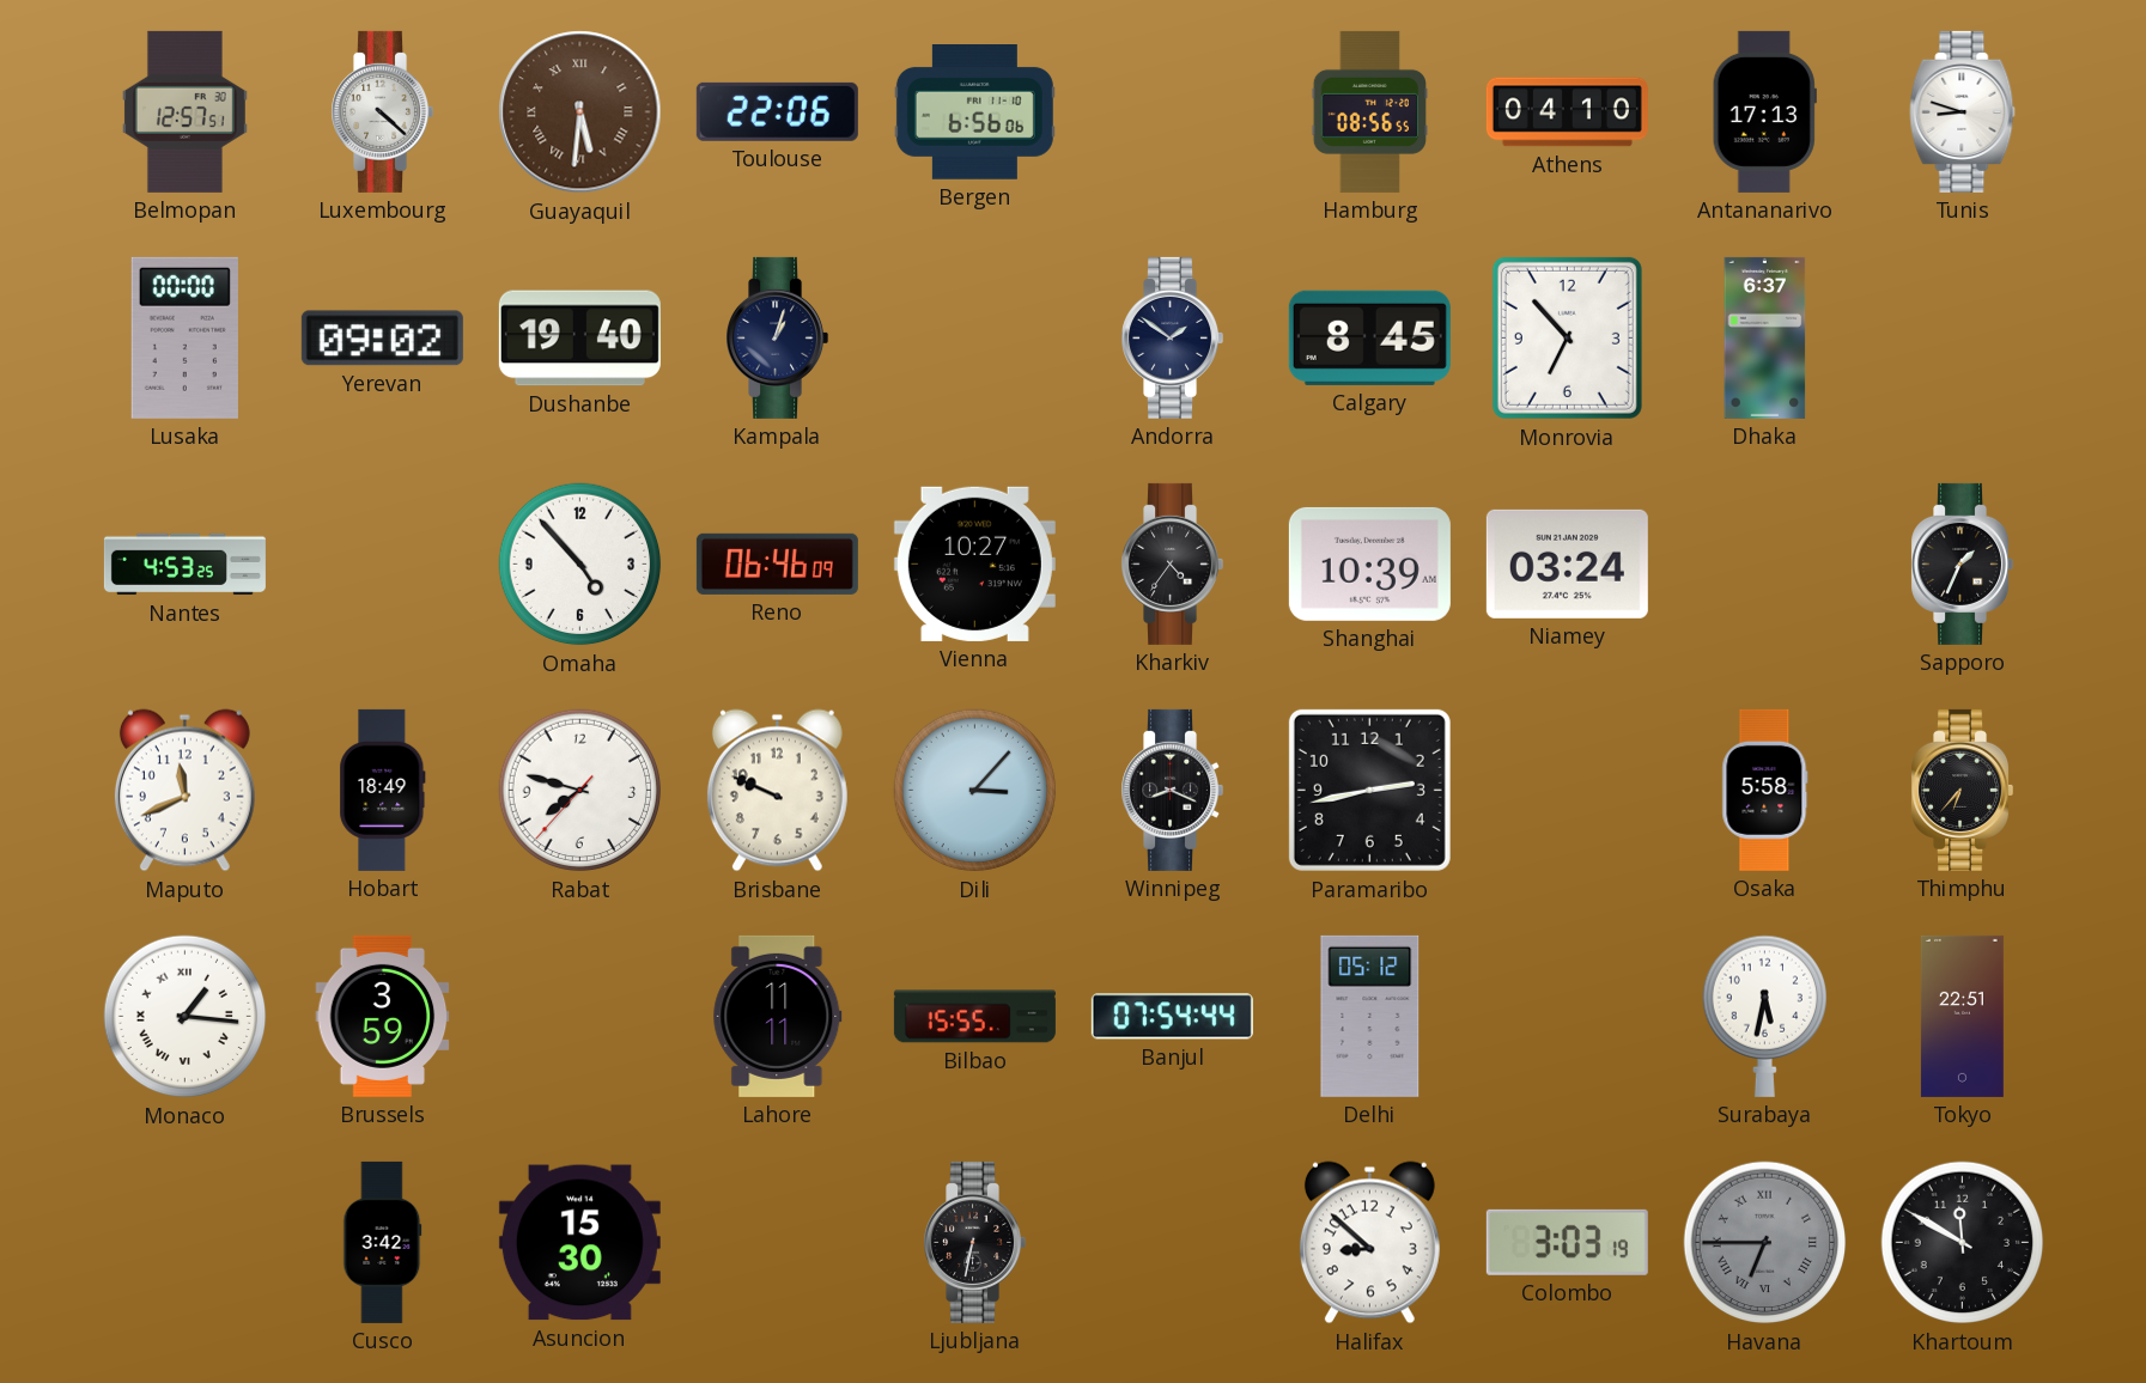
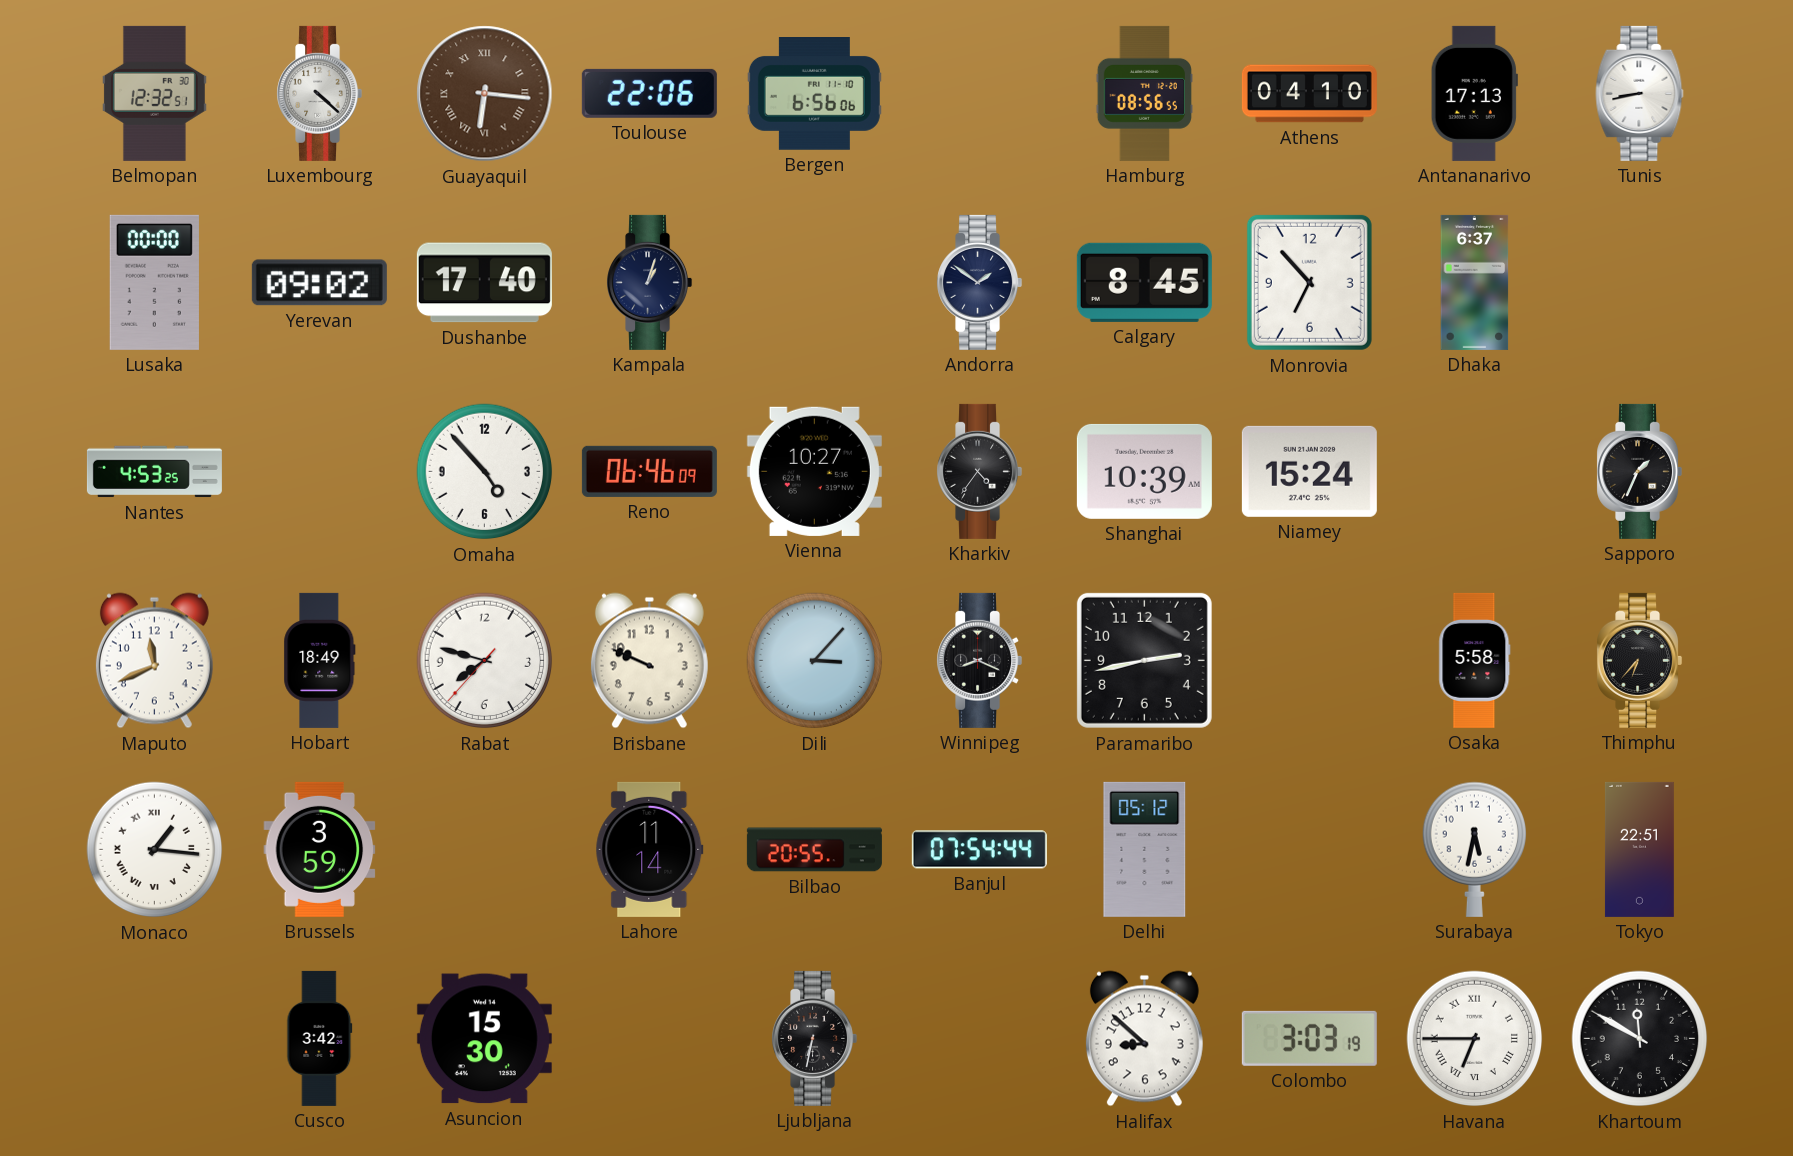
Belmopan: 12:57 -> 12:32 (154, 93)
Guayaquil: 5:31 -> 6:16 (485, 94)
Tunis: 8:48 -> 8:43 (1640, 93)
Dushanbe: 19:40 -> 17:40 (484, 283)
Niamey: 03:24 -> 15:24 (1309, 471)
Lahore: 11:11 -> 11:14 (650, 849)
Bilbao: 15:55 -> 20:55 (814, 850)
Havana dial: grey -> white (1475, 1039)
